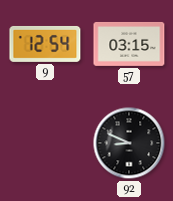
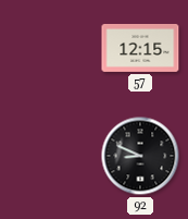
9: 12:54 -> none (45, 44)
57: 03:15 -> 12:15 (140, 48)
